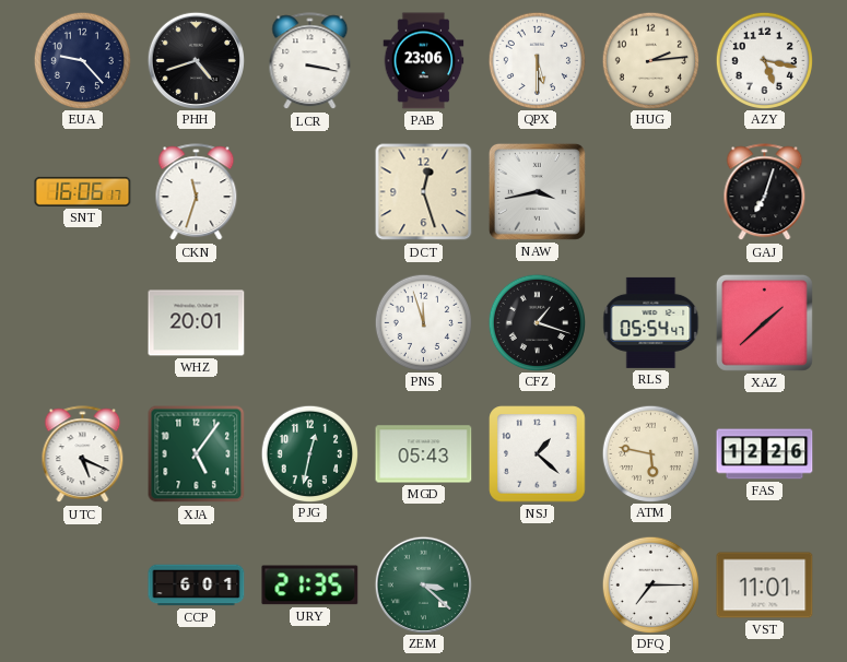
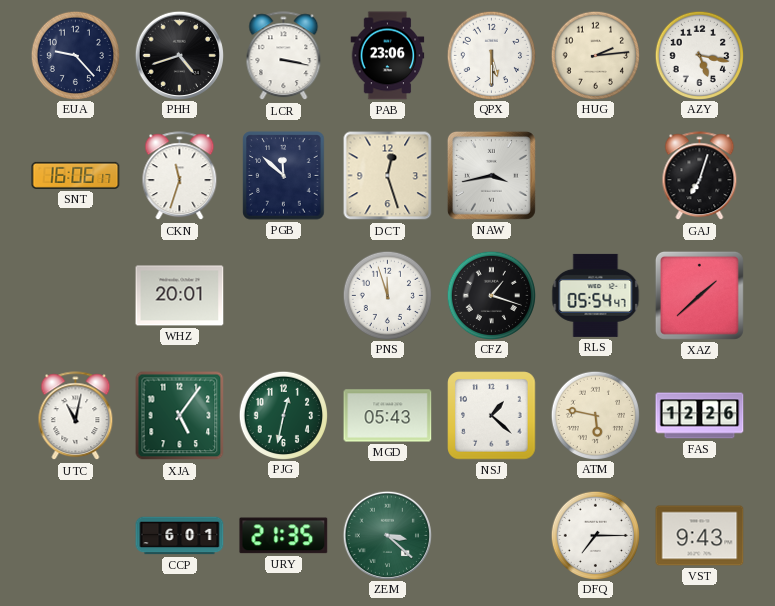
PGB: none -> 11:52 (284, 176)
UTC: 5:19 -> 11:02 (76, 416)
VST: 11:01 -> 9:43 (700, 536)
